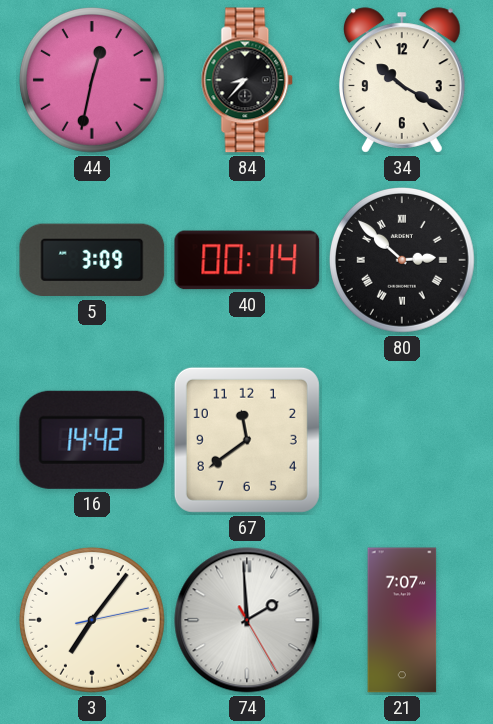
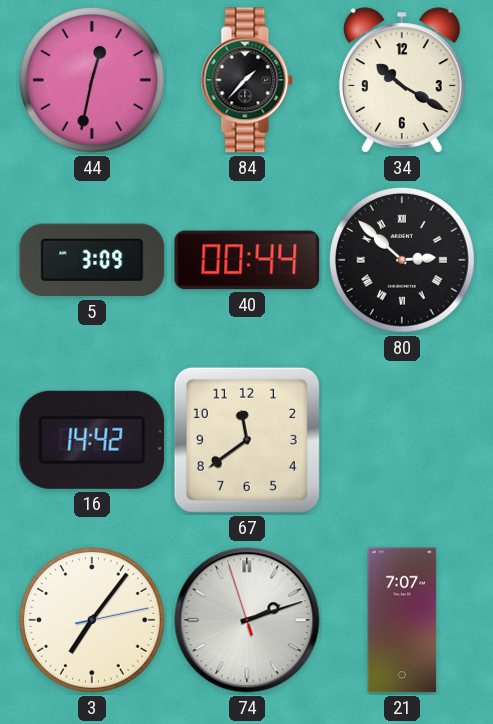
84: 8:37 -> 1:37 (247, 80)
40: 00:14 -> 00:44 (247, 260)
74: 1:59 -> 2:11 (247, 620)
